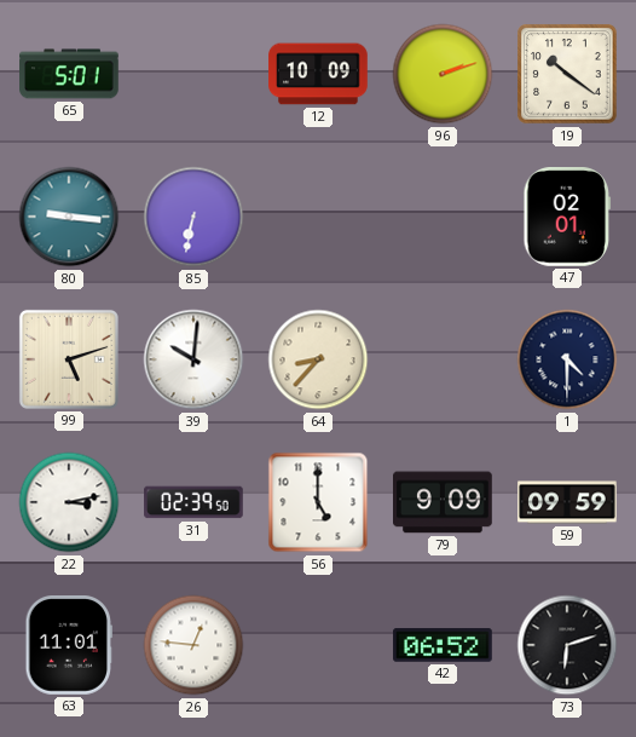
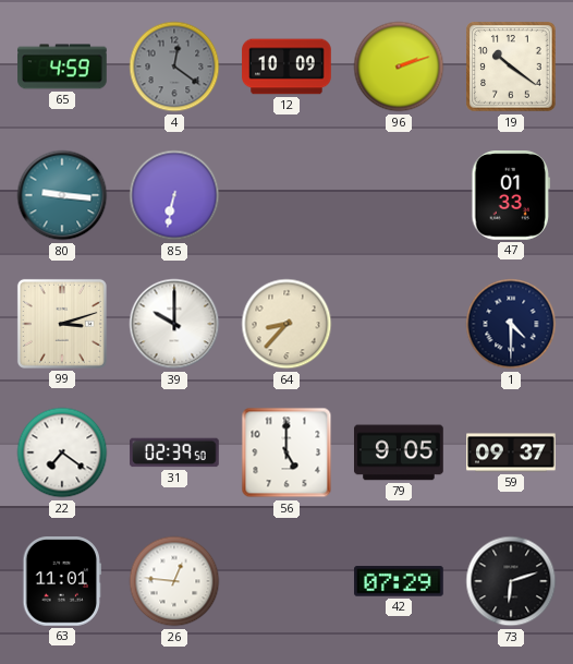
65: 5:01 -> 4:59 (62, 67)
4: none -> 12:21 (174, 67)
47: 02:01 -> 01:33 (511, 196)
99: 5:12 -> 3:12 (62, 324)
39: 10:01 -> 10:00 (174, 324)
22: 3:13 -> 7:21 (62, 452)
79: 9:09 -> 9:05 (399, 452)
59: 09:59 -> 09:37 (511, 452)
42: 06:52 -> 07:29 (399, 581)
